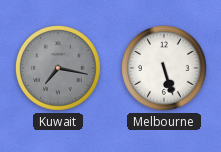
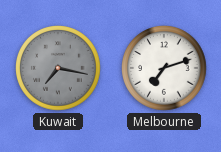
Melbourne: 5:27 -> 7:12 (165, 69)
